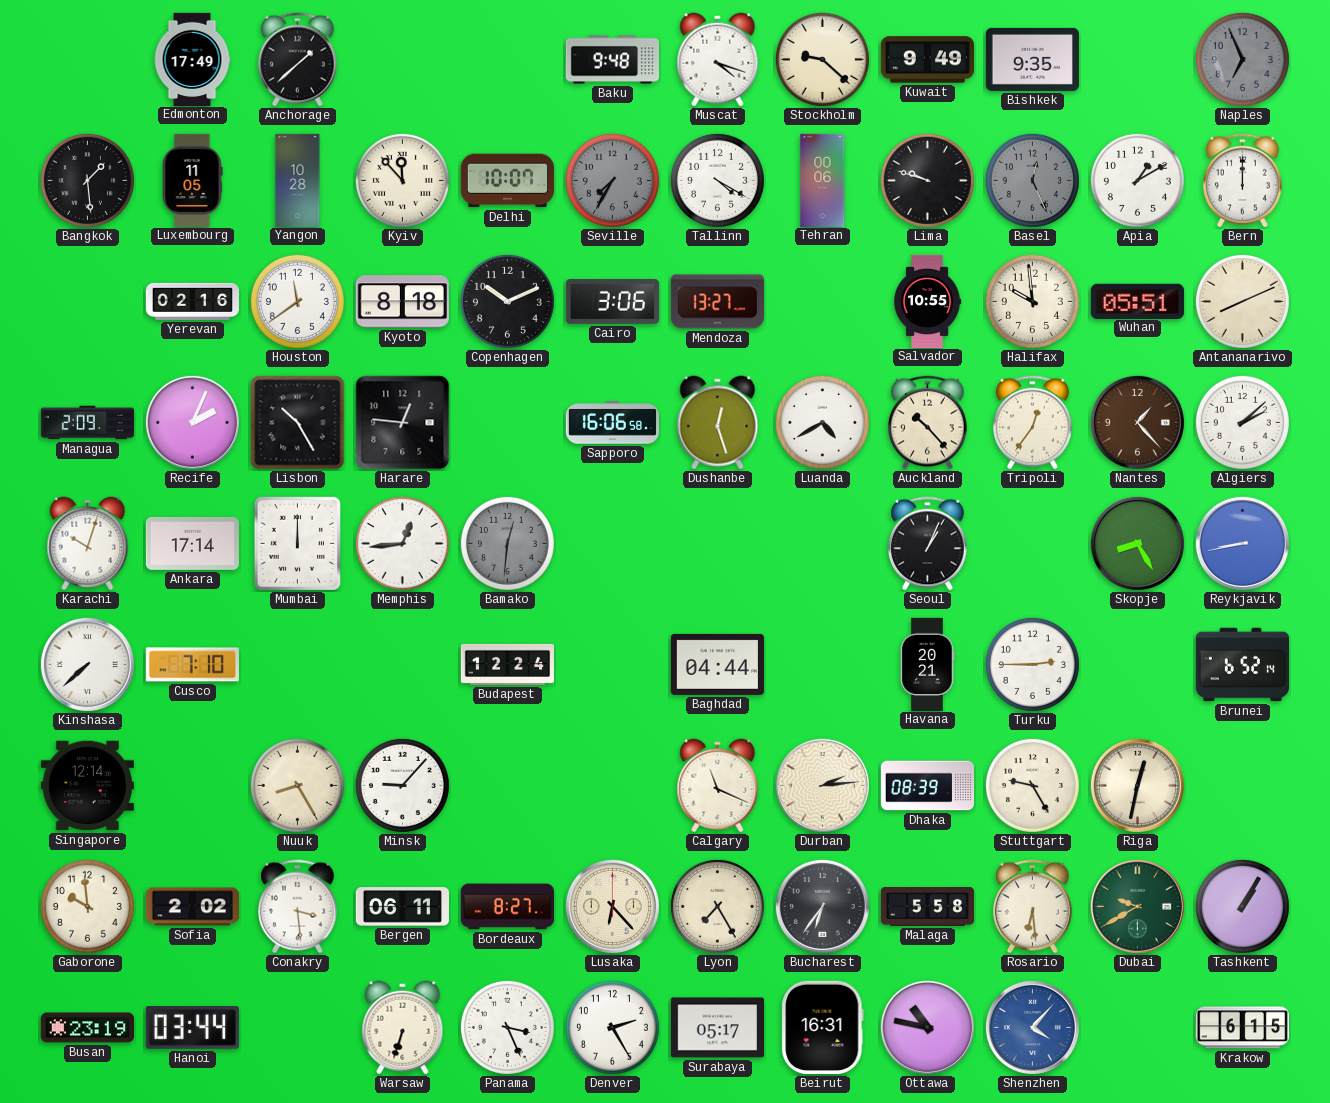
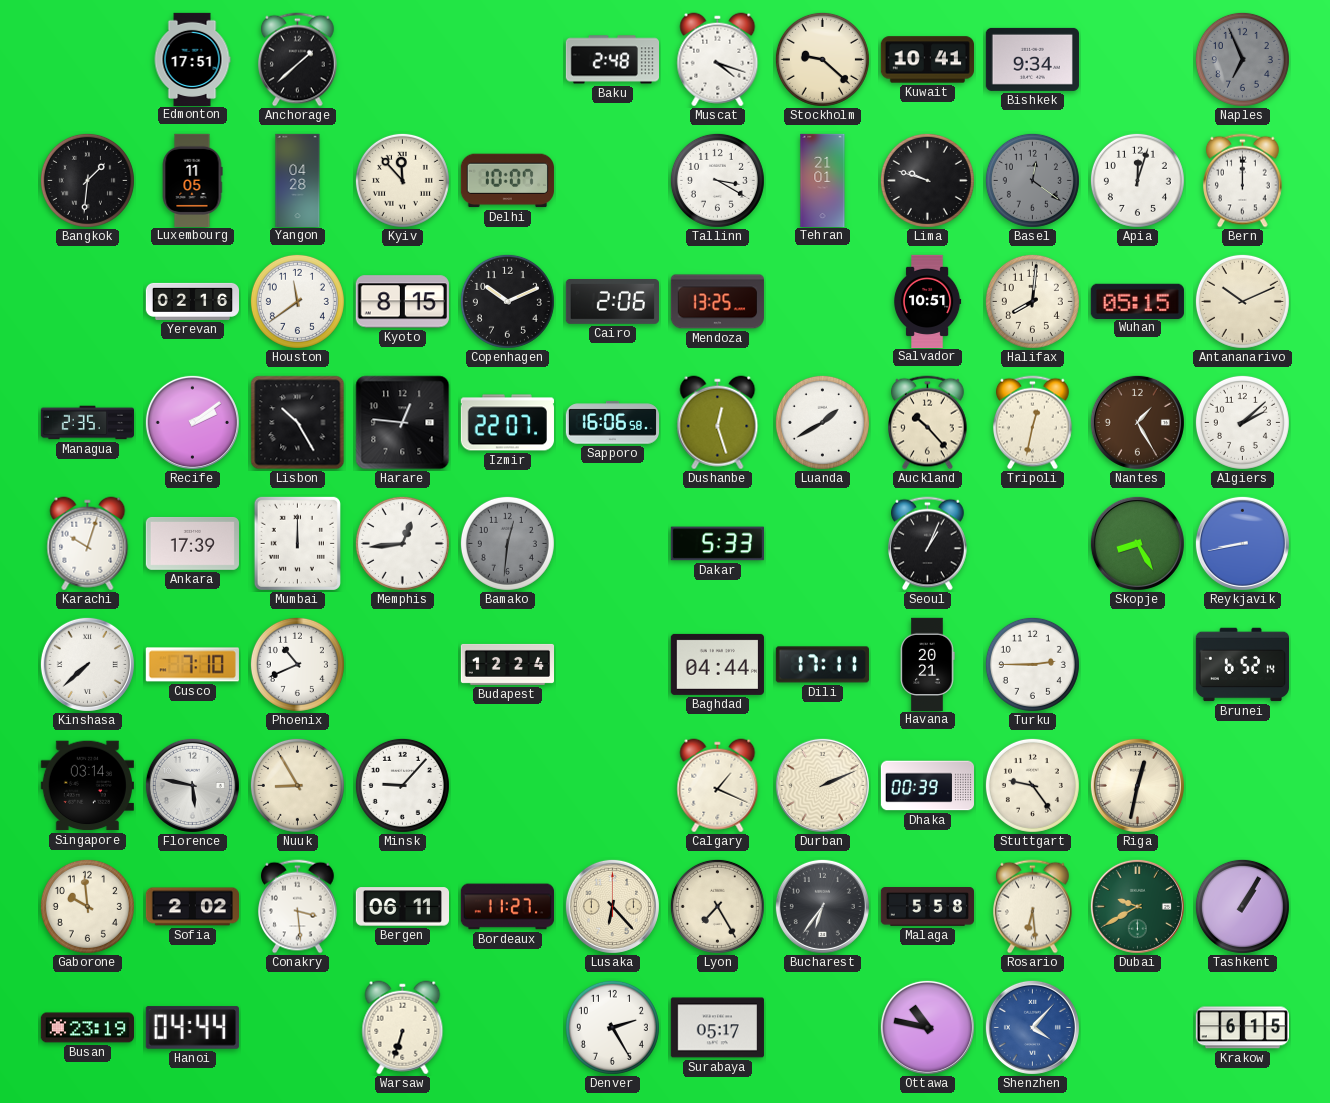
Edmonton: 17:49 -> 17:51 (192, 59)
Baku: 9:48 -> 2:48 (612, 60)
Kuwait: 9:49 -> 10:41 (927, 60)
Bishkek: 9:35 -> 9:34 (1032, 59)
Bangkok: 1:29 -> 1:31 (87, 180)
Yangon: 10:28 -> 04:28 (298, 180)
Seville: 7:35 -> none (612, 180)
Tallinn: 4:20 -> 3:20 (717, 180)
Tehran: 00:06 -> 21:01 (823, 180)
Basel: 12:26 -> 12:21 (1032, 180)
Apia: 1:10 -> 12:03 (1137, 180)
Kyoto: 8:18 -> 8:15 (402, 302)
Cairo: 3:06 -> 2:06 (612, 302)
Mendoza: 13:27 -> 13:25 (717, 302)
Salvador: 10:55 -> 10:51 (927, 301)
Halifax: 9:59 -> 8:01 (1032, 301)
Wuhan: 05:51 -> 05:15 (1137, 301)
Antananarivo: 8:11 -> 10:11 (1242, 301)
Managua: 2:09 -> 2:35 (87, 423)
Recife: 2:04 -> 2:09 (192, 422)
Izmir: none -> 22:07 (507, 423)
Luanda: 4:40 -> 1:40 (822, 422)
Tripoli: 12:36 -> 12:32 (1033, 423)
Nantes: 1:23 -> 1:25 (1137, 422)
Ankara: 17:14 -> 17:39 (192, 543)
Dakar: none -> 5:33 (717, 544)
Phoenix: none -> 10:41 (297, 664)
Dili: none -> 17:11 (822, 665)
Singapore: 12:14 -> 03:14 (87, 786)
Florence: none -> 5:47 (192, 785)
Nuuk: 8:25 -> 8:55 (297, 785)
Calgary: 11:19 -> 1:19 (718, 786)
Durban: 2:14 -> 2:11 (822, 785)
Dhaka: 08:39 -> 00:39 (927, 786)
Stuttgart: 9:25 -> 9:24 (1032, 785)
Bordeaux: 8:27 -> 11:27 (507, 907)
Hanoi: 03:44 -> 04:44 (192, 1028)
Panama: 3:26 -> none (507, 1027)
Beirut: 16:31 -> none (823, 1027)
